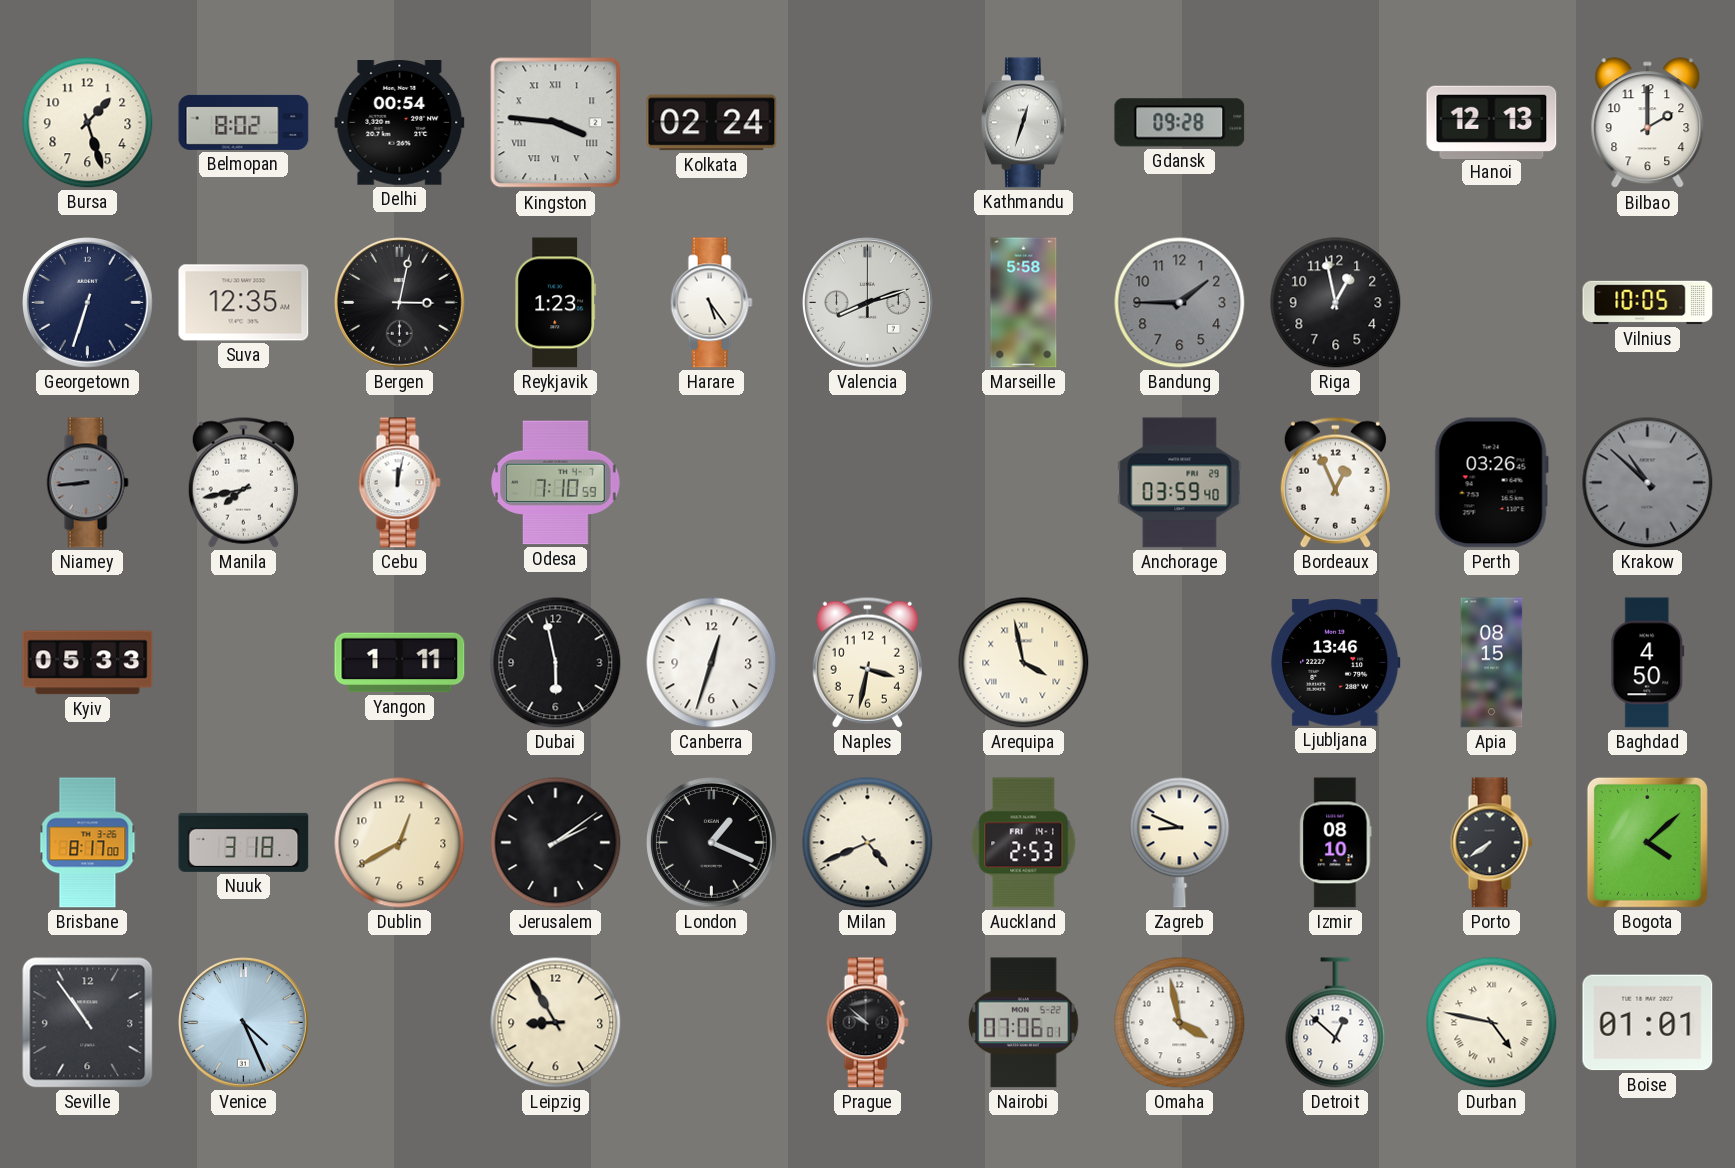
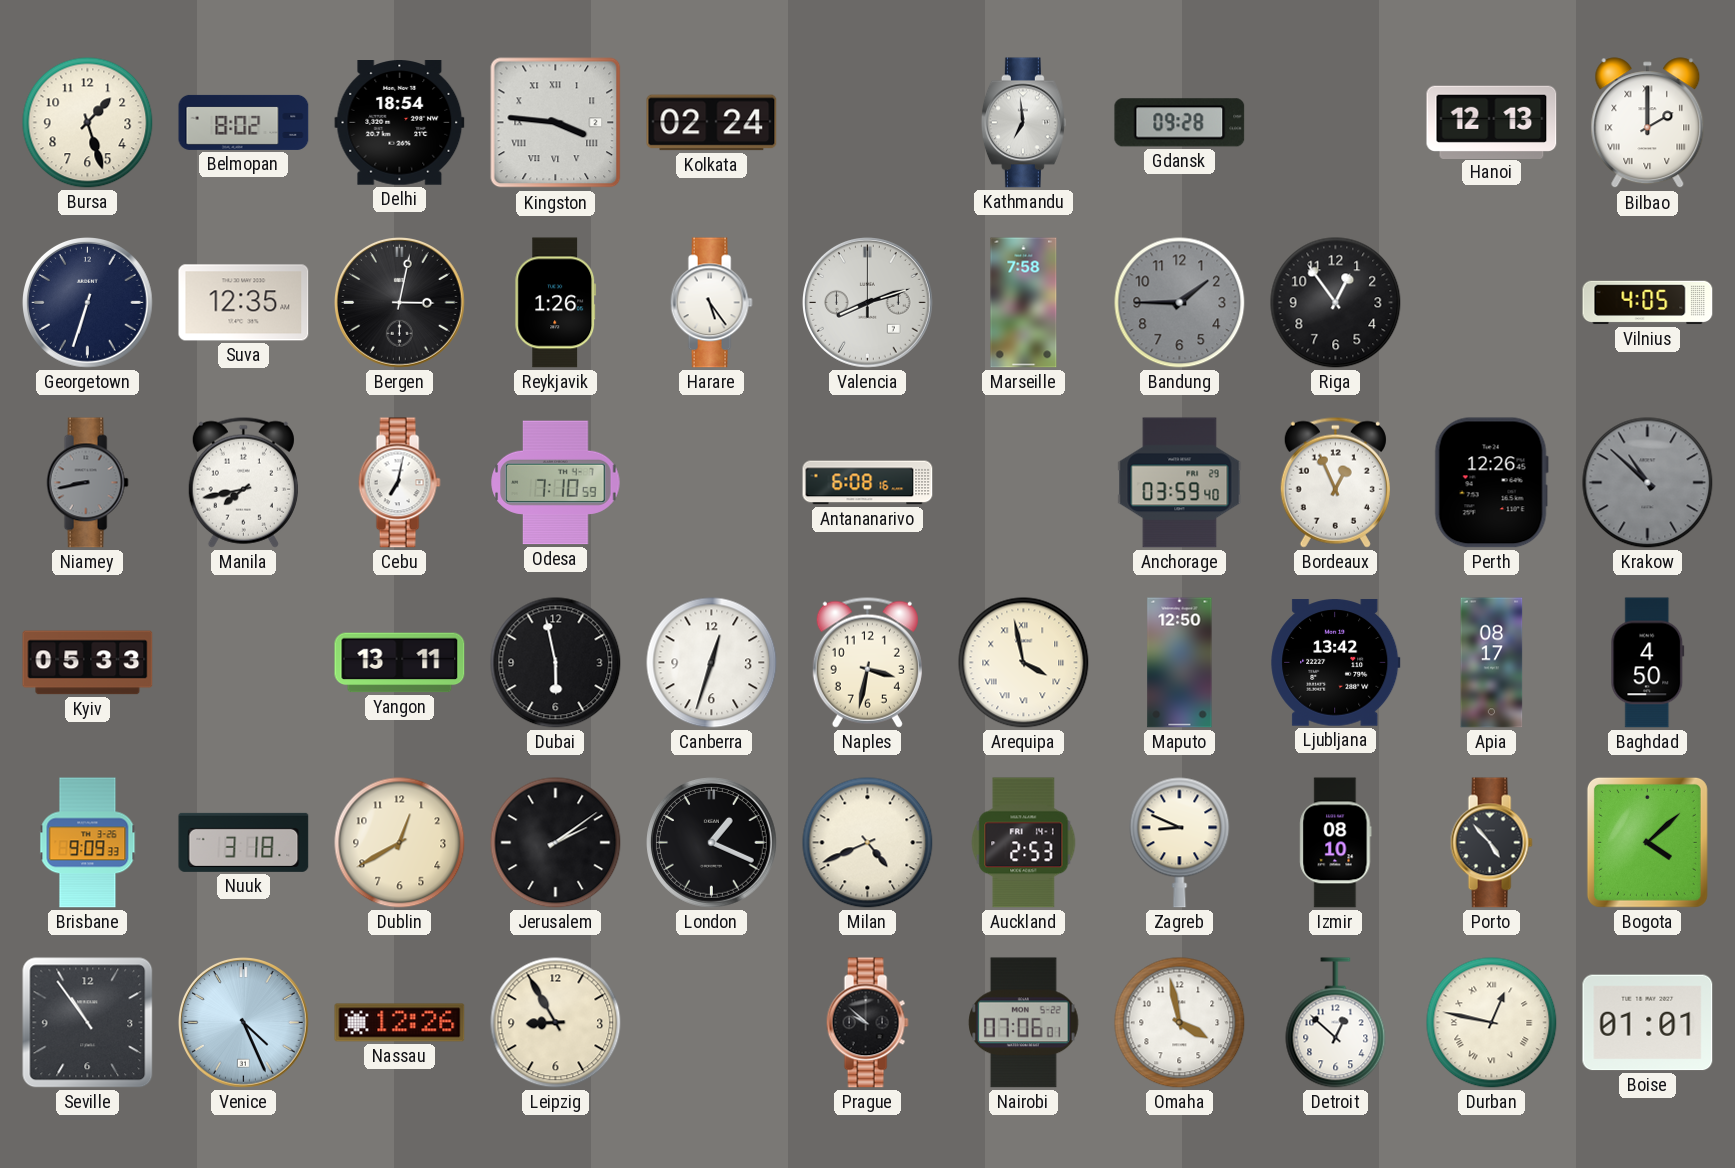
Delhi: 00:54 -> 18:54 (400, 123)
Kathmandu: 12:33 -> 6:59 (1023, 123)
Bilbao numerals: Arabic -> Roman (1648, 123)
Reykjavik: 1:23 -> 1:26 (556, 303)
Marseille: 5:58 -> 7:58 (1024, 303)
Riga: 12:58 -> 12:54 (1336, 303)
Vilnius: 10:05 -> 4:05 (1648, 303)
Niamey: 8:44 -> 8:43 (87, 483)
Cebu: 12:02 -> 7:02 (399, 483)
Antananarivo: none -> 6:08 (868, 483)
Perth: 03:26 -> 12:26 (1491, 483)
Yangon: 1:11 -> 13:11 (400, 663)
Maputo: none -> 12:50 (1180, 663)
Ljubljana: 13:46 -> 13:42 (1336, 663)
Apia: 08:15 -> 08:17 (1492, 663)
Brisbane: 8:17 -> 9:09 (88, 843)
Porto: 7:39 -> 4:53 (1491, 843)
Nassau: none -> 12:26 (400, 1023)
Durban: 4:47 -> 12:47 (1492, 1023)
